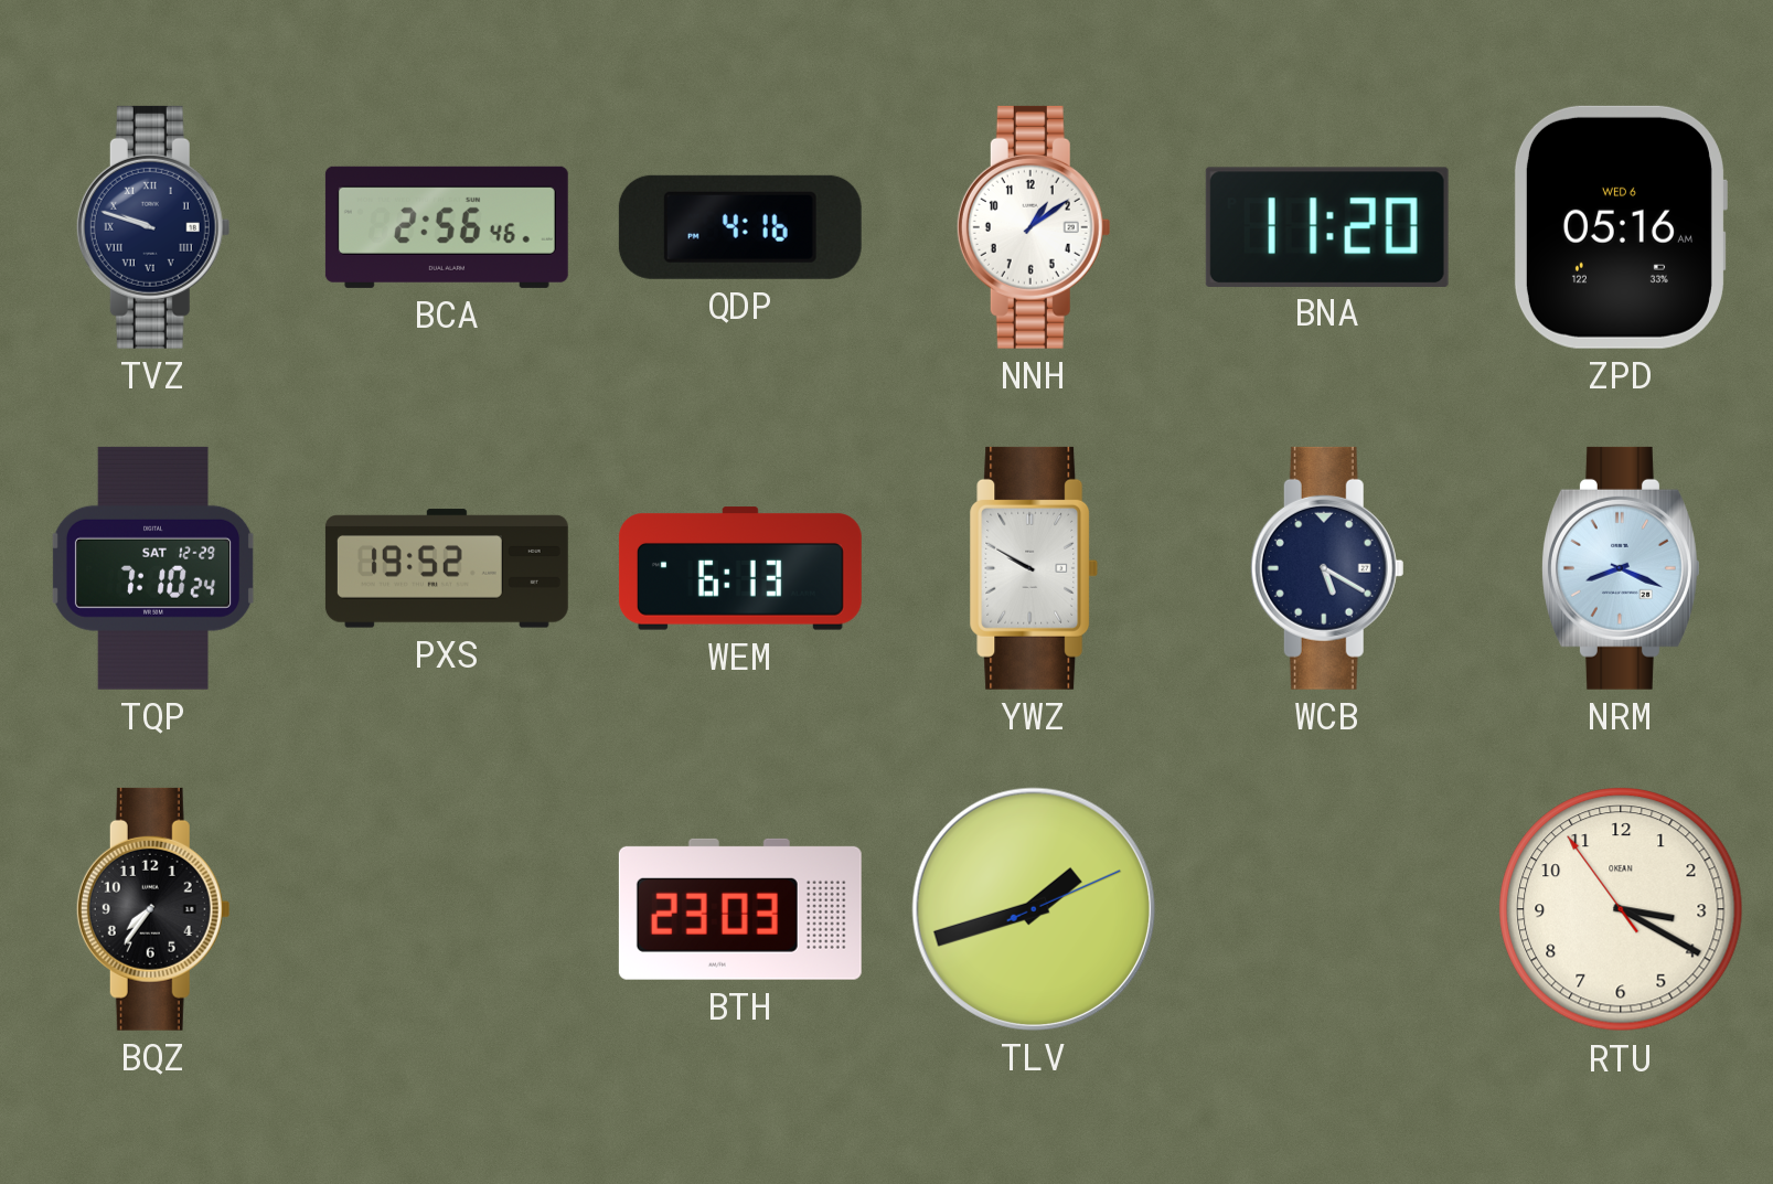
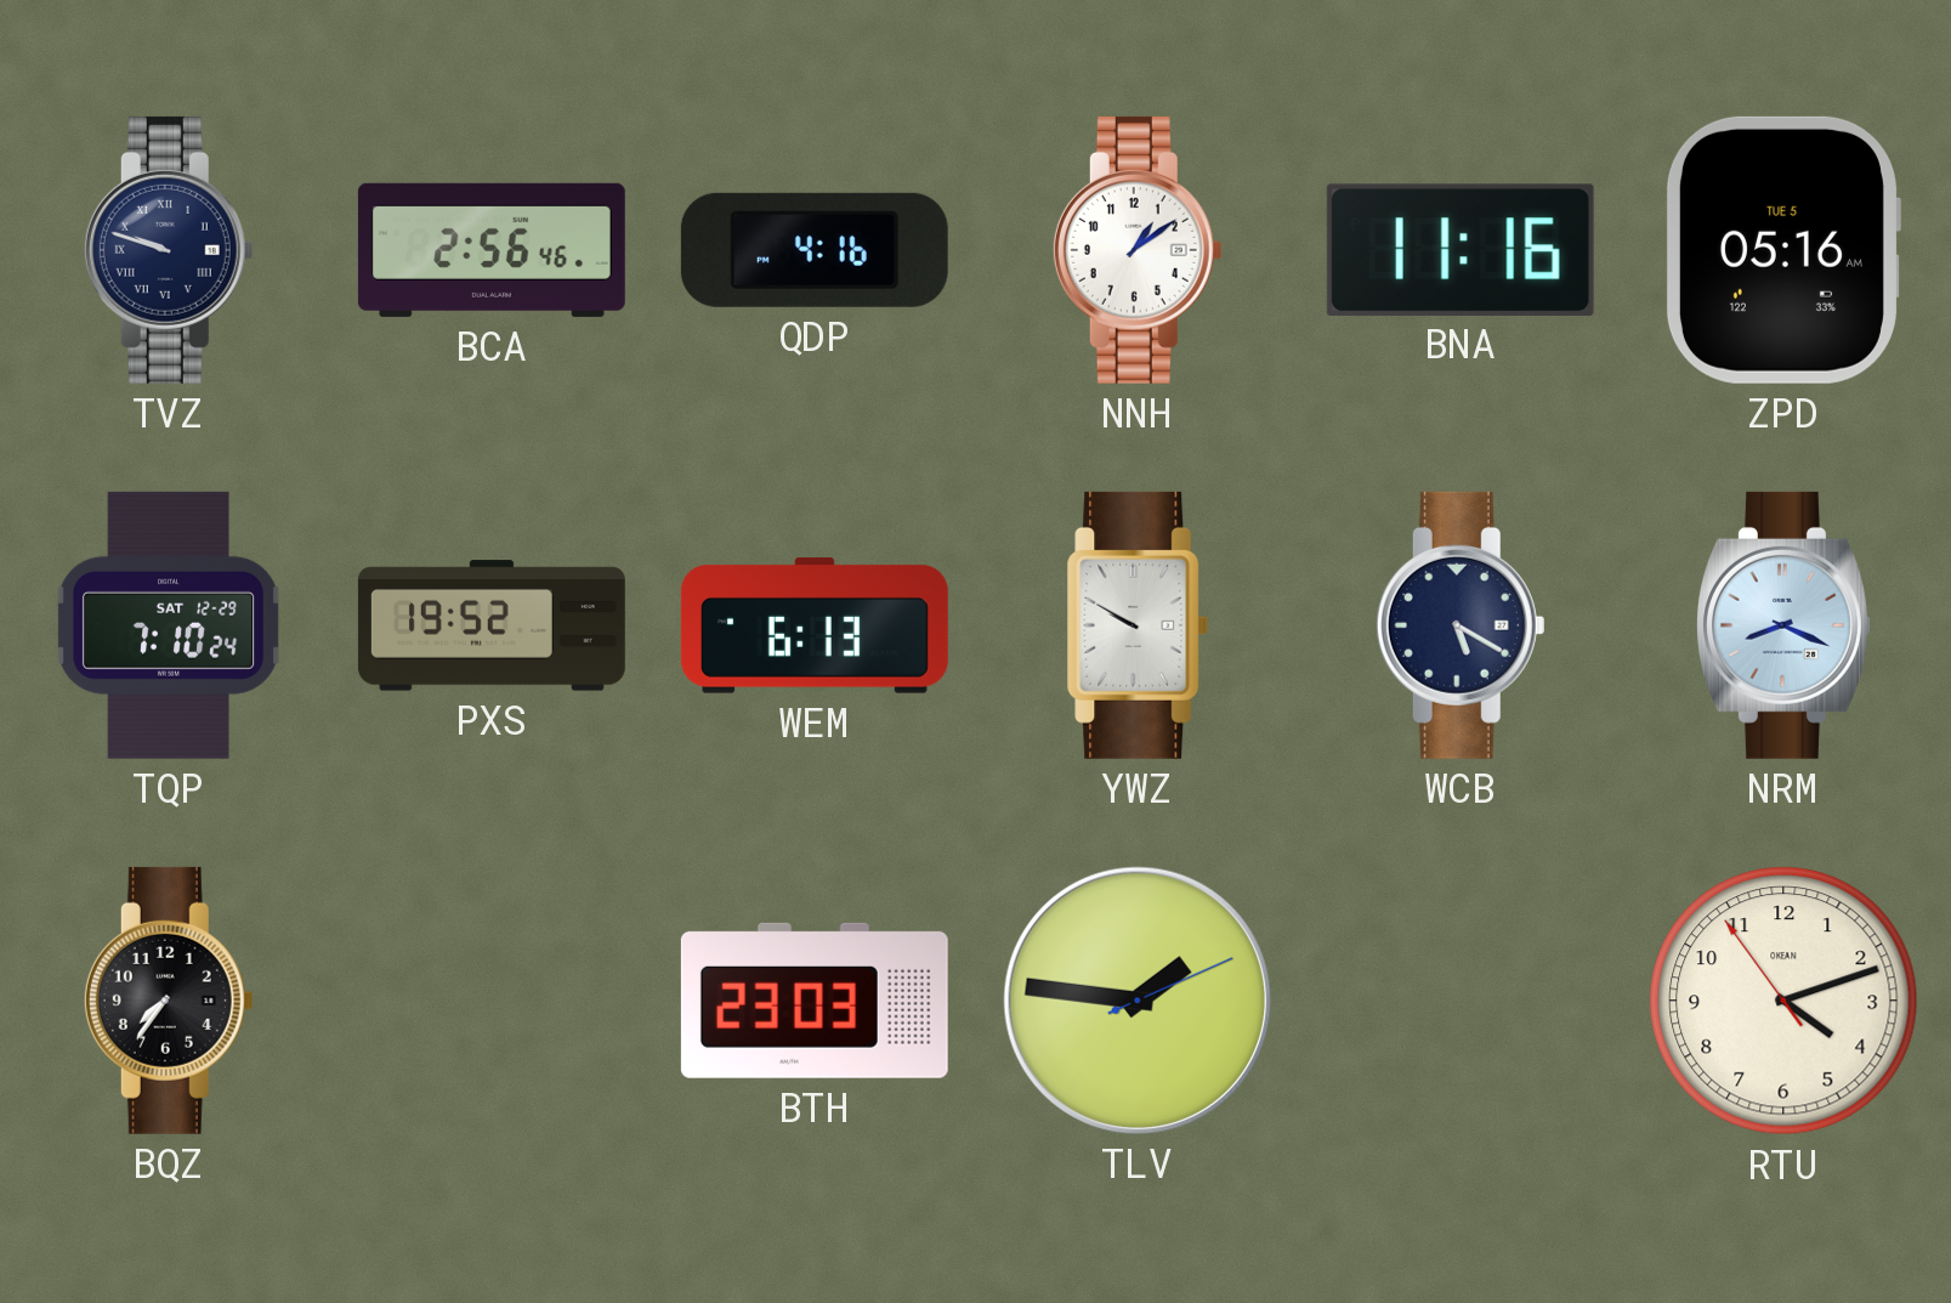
BNA: 11:20 -> 11:16 (1461, 249)
ZPD date: WED 6 -> TUE 5 (1782, 250)
TLV: 1:42 -> 1:46 (1138, 1001)
RTU: 3:19 -> 4:11 (1783, 1001)
